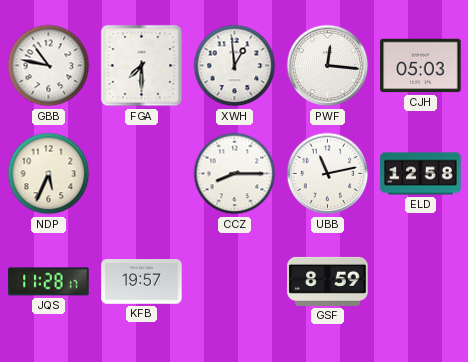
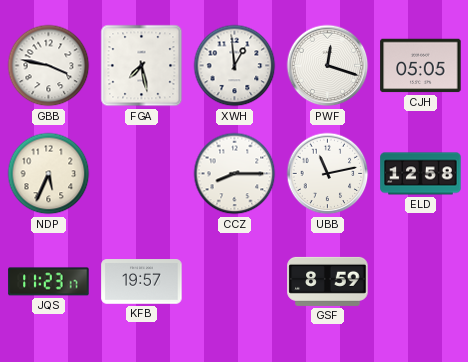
GBB: 10:47 -> 3:47 (49, 66)
FGA: 7:30 -> 7:28 (142, 66)
PWF: 12:16 -> 12:18 (328, 66)
CJH: 05:03 -> 05:05 (421, 66)
JQS: 11:28 -> 11:23 (49, 282)
